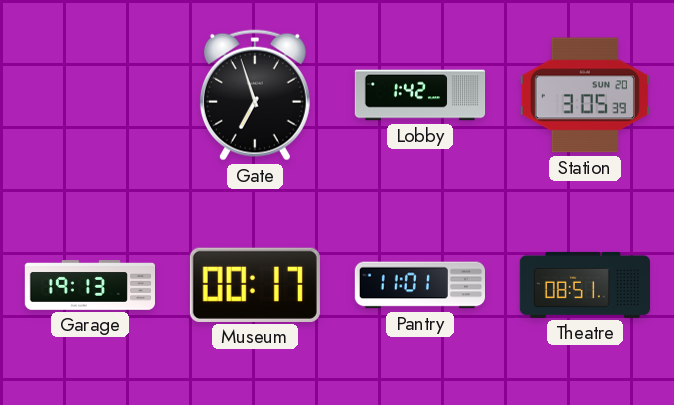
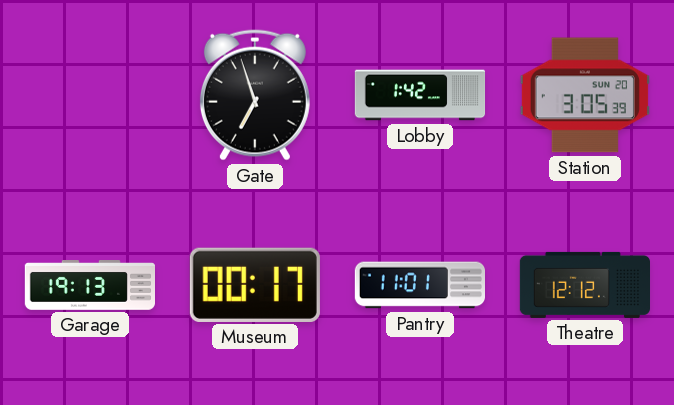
Theatre: 08:51 -> 12:12 (584, 285)
